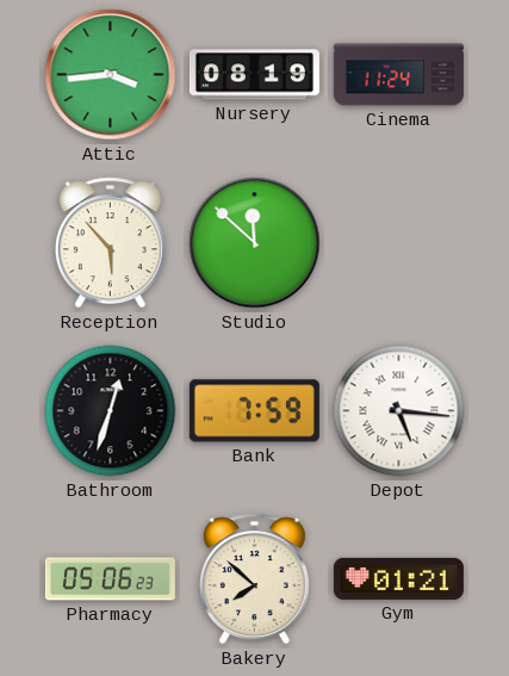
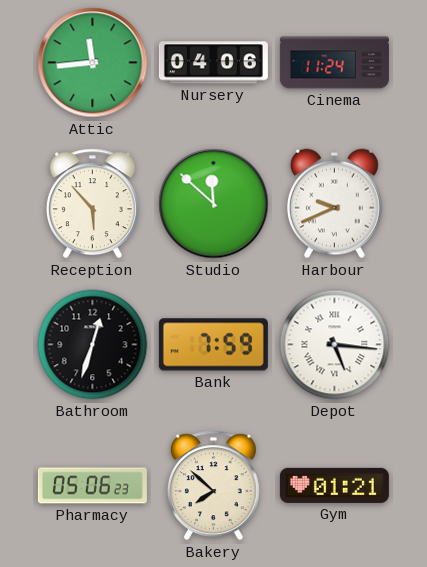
Attic: 3:44 -> 11:44 (93, 63)
Nursery: 08:19 -> 04:06 (213, 63)
Harbour: none -> 9:41 (334, 204)
